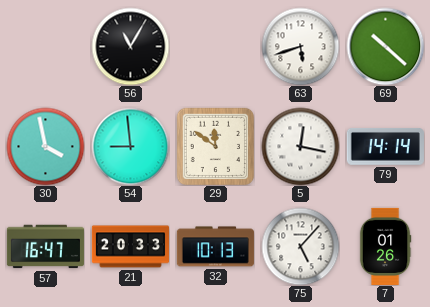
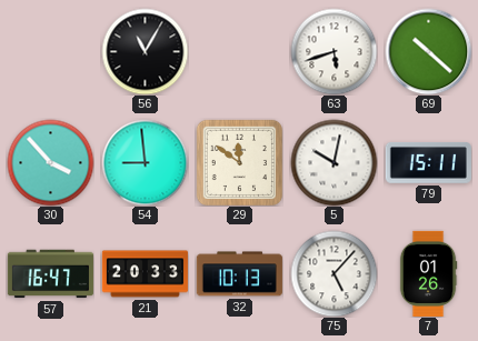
30: 3:58 -> 3:53 (50, 162)
5: 12:17 -> 10:02 (333, 162)
79: 14:14 -> 15:11 (428, 163)
